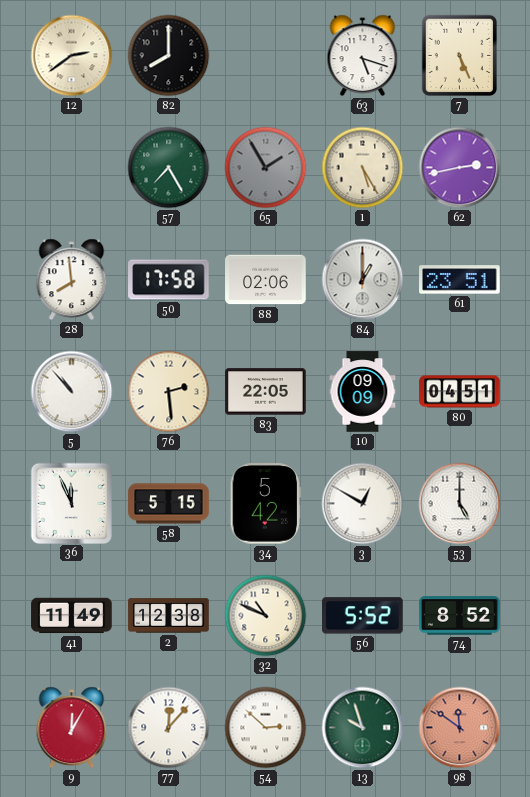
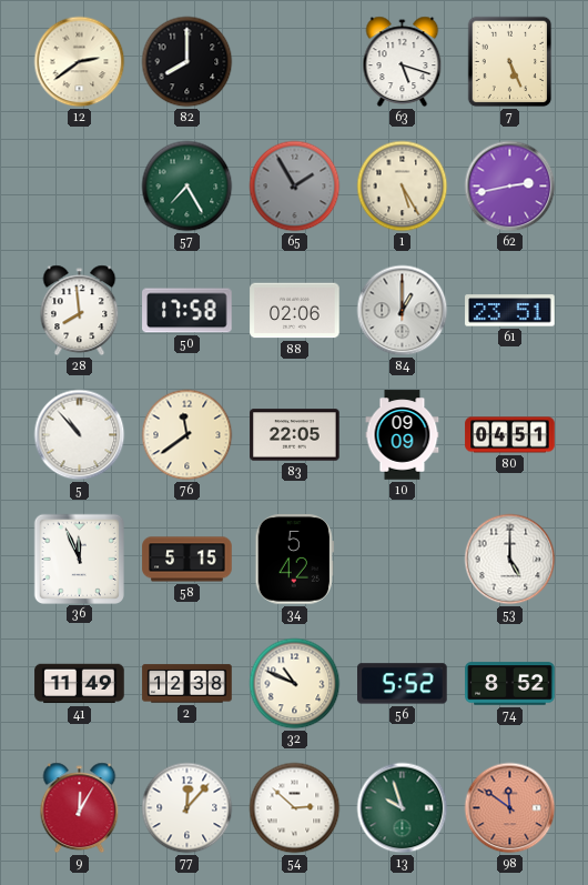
76: 2:29 -> 11:39 (187, 435)
3: 12:50 -> none (363, 504)
